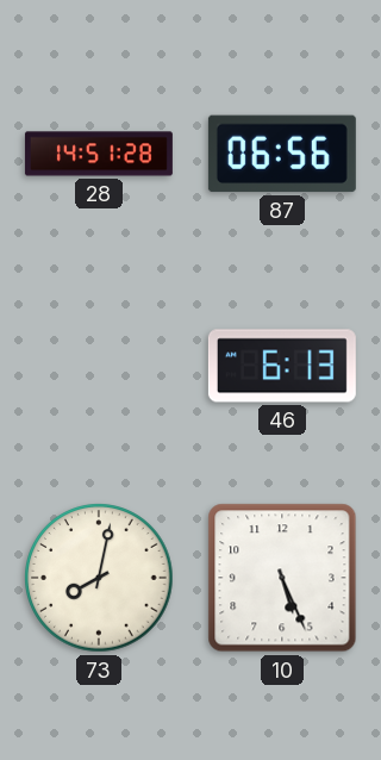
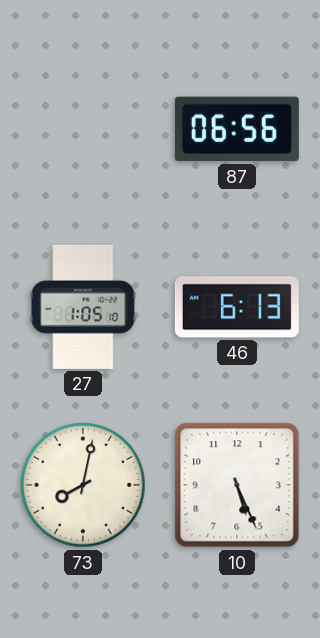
28: 14:51 -> none (99, 154)
27: none -> 1:05 (83, 307)
